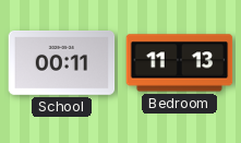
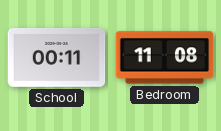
Bedroom: 11:13 -> 11:08 (165, 58)
